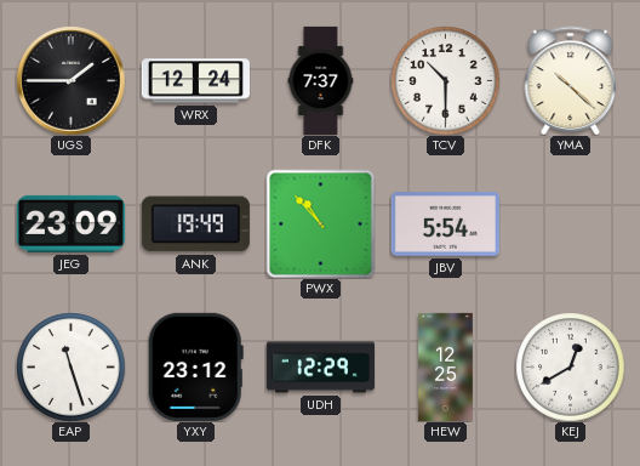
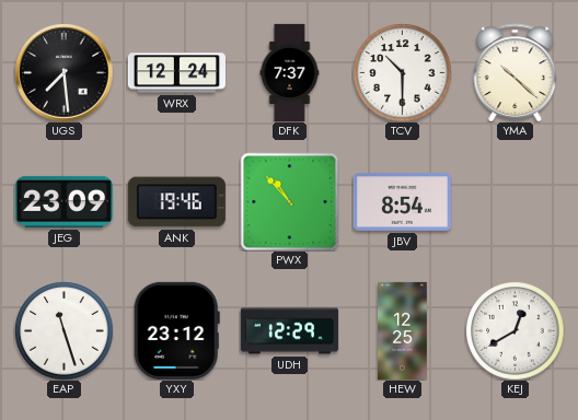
UGS: 1:45 -> 7:29 (63, 72)
ANK: 19:49 -> 19:46 (176, 202)
JBV: 5:54 -> 8:54 (402, 202)
